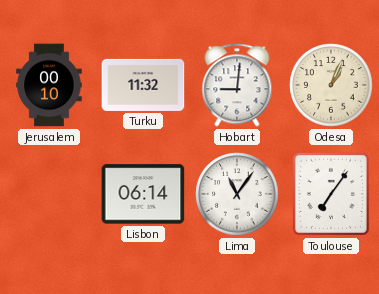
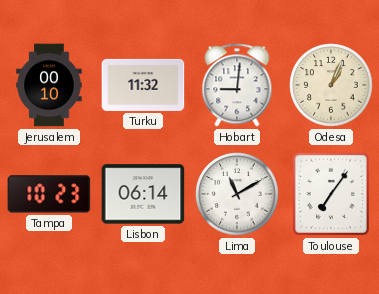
Tampa: none -> 10:23 (49, 194)
Lima: 11:06 -> 11:10 (237, 194)
